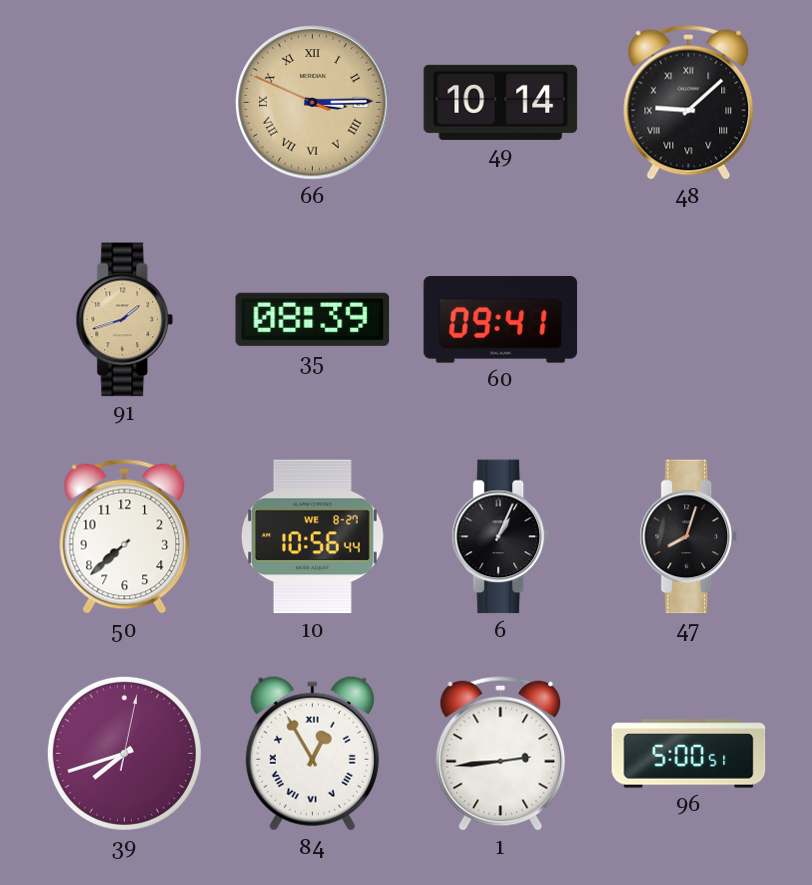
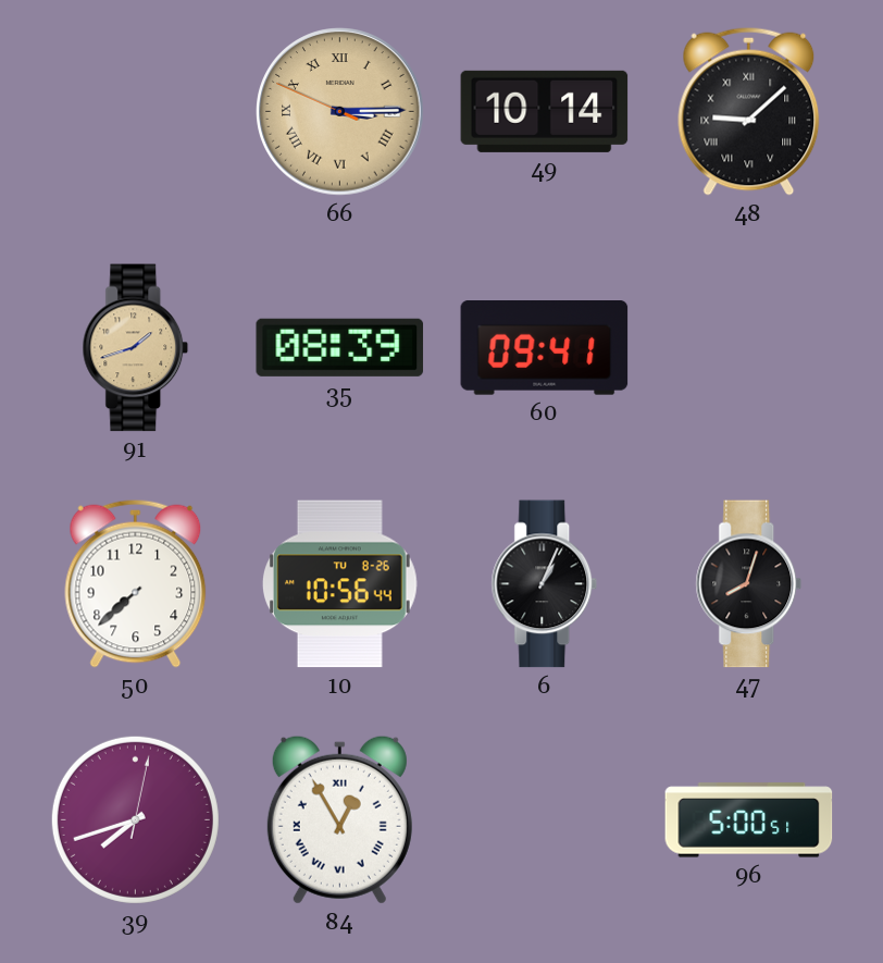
10 date: WE 8-27 -> TU 8-26 (339, 584)
1: 2:44 -> none (501, 753)
